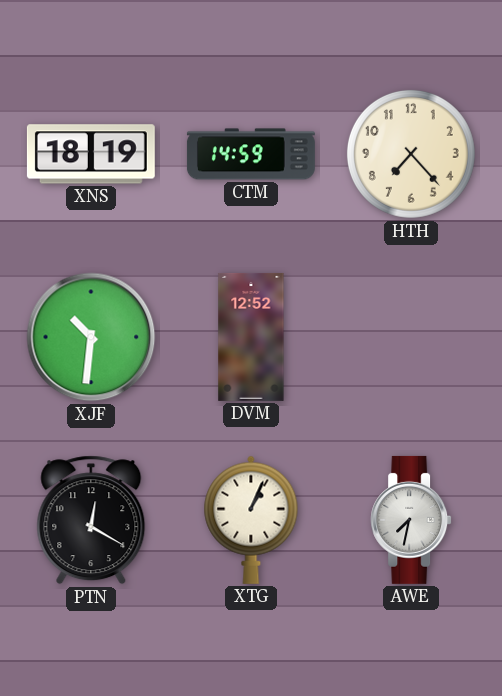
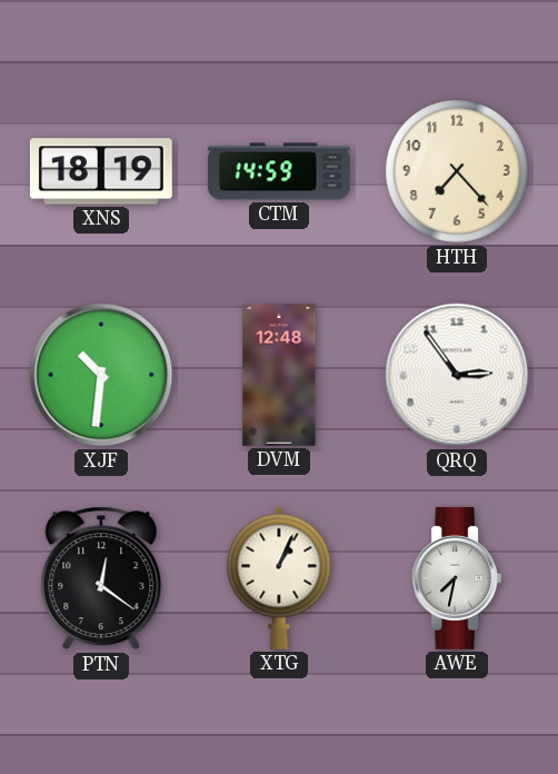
DVM: 12:52 -> 12:48 (279, 375)
QRQ: none -> 2:54 (457, 375)
PTN: 12:20 -> 12:21 (101, 578)
